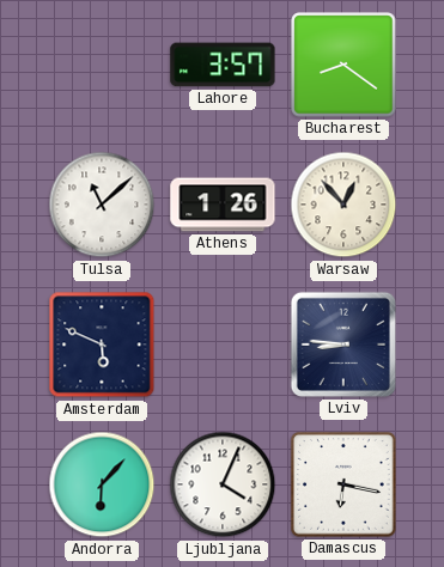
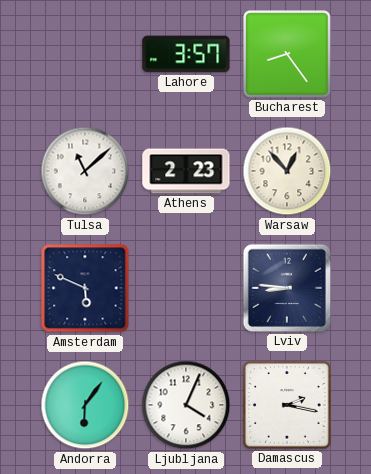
Bucharest: 8:21 -> 8:24 (287, 54)
Athens: 1:26 -> 2:23 (186, 171)
Andorra: 6:07 -> 6:06 (85, 405)
Damascus: 6:17 -> 2:17 (287, 405)
